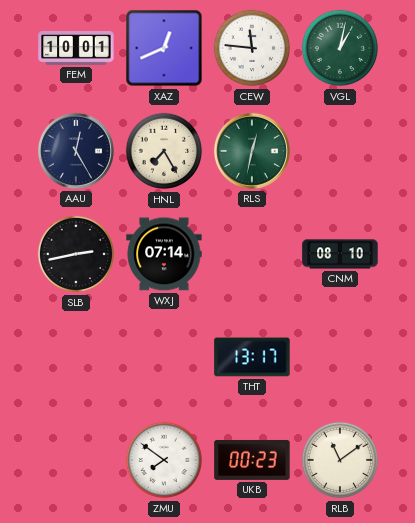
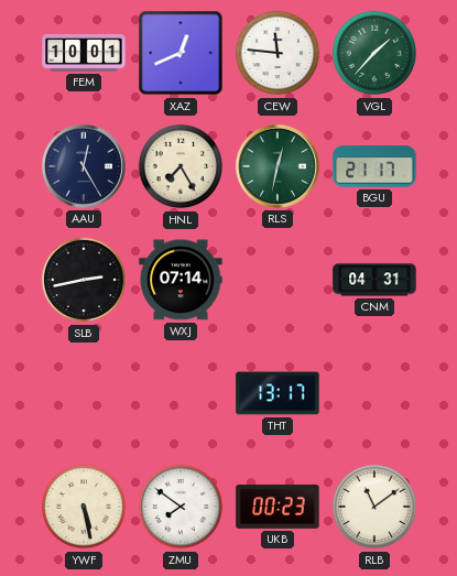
VGL: 1:02 -> 1:37 (374, 53)
BGU: none -> 21:17 (374, 166)
CNM: 08:10 -> 04:31 (374, 280)
YWF: none -> 5:28 (84, 507)
